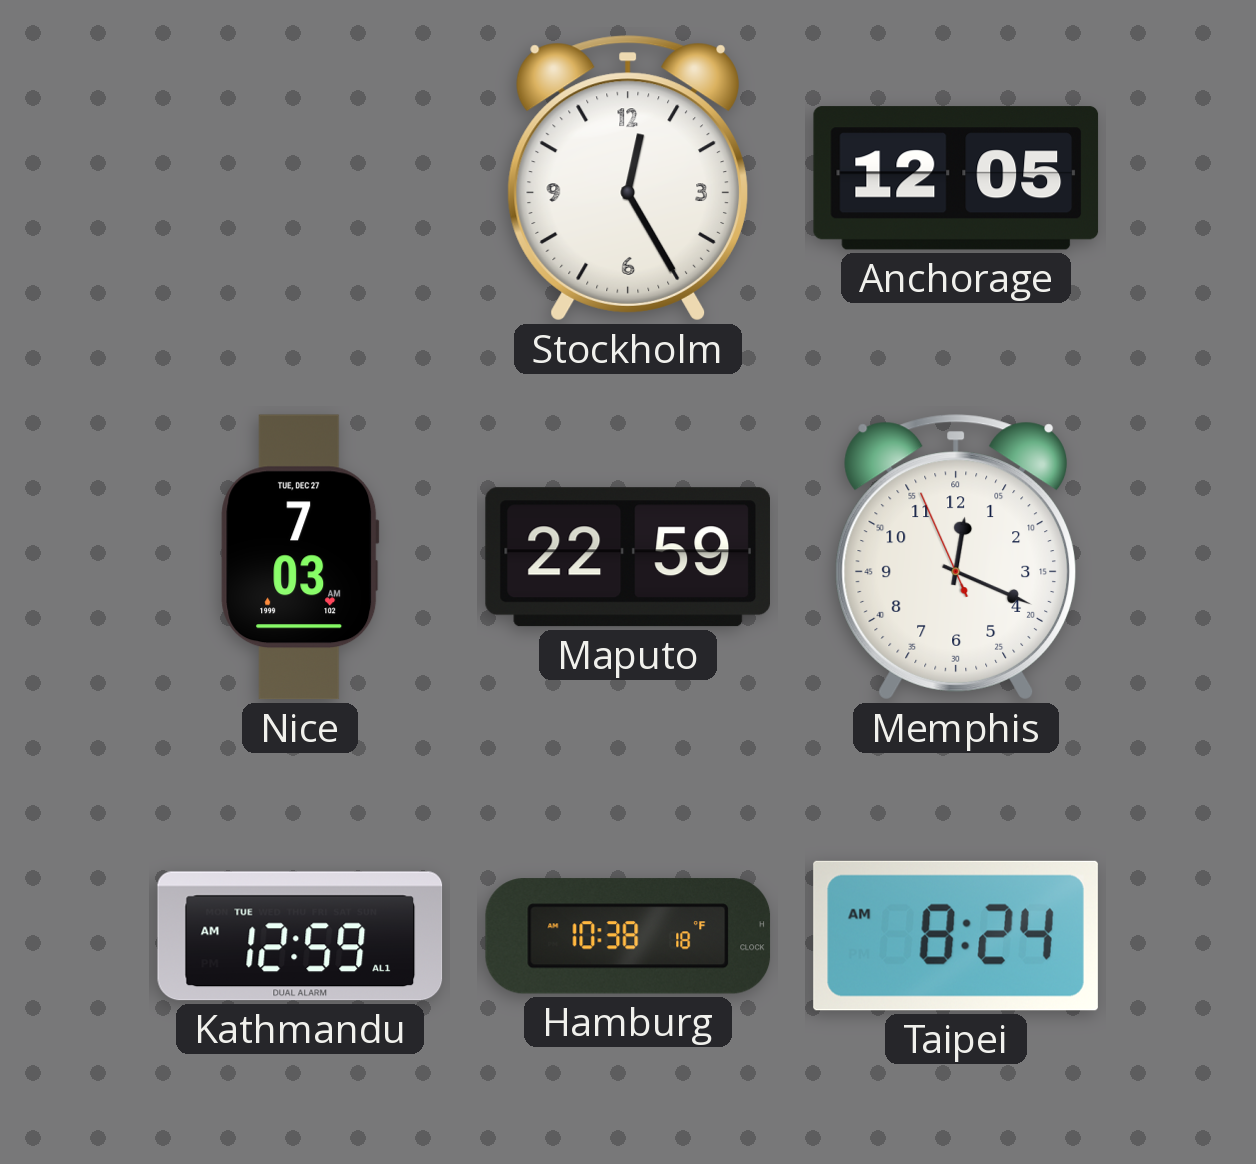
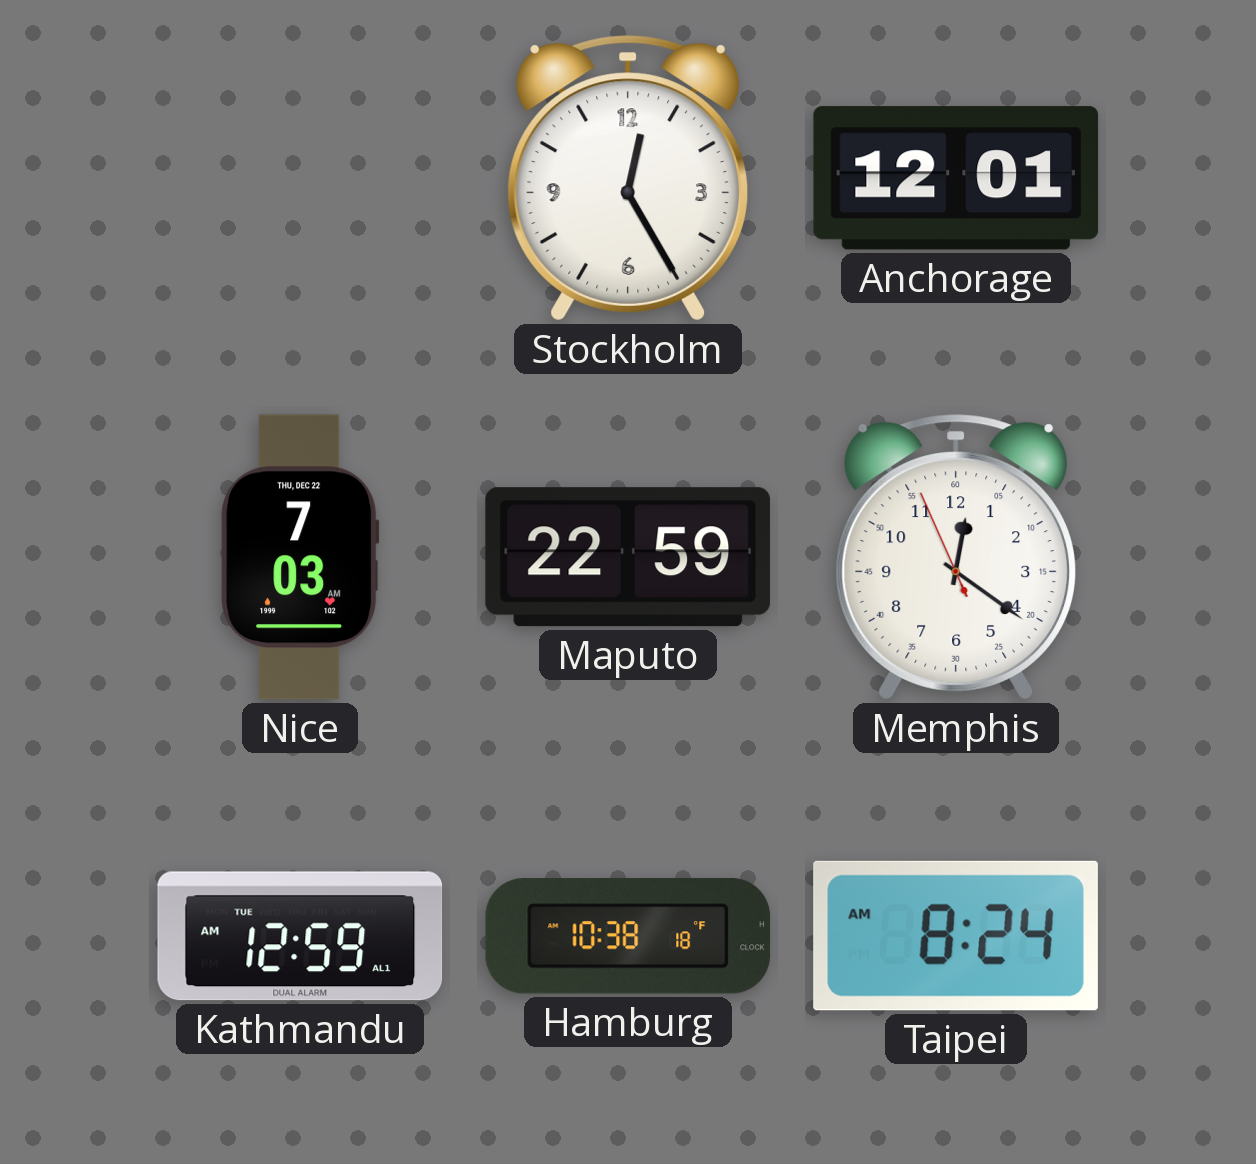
Anchorage: 12:05 -> 12:01 (956, 178)
Nice date: TUE, DEC 27 -> THU, DEC 22 (300, 557)
Memphis: 12:18 -> 12:20 (955, 557)
